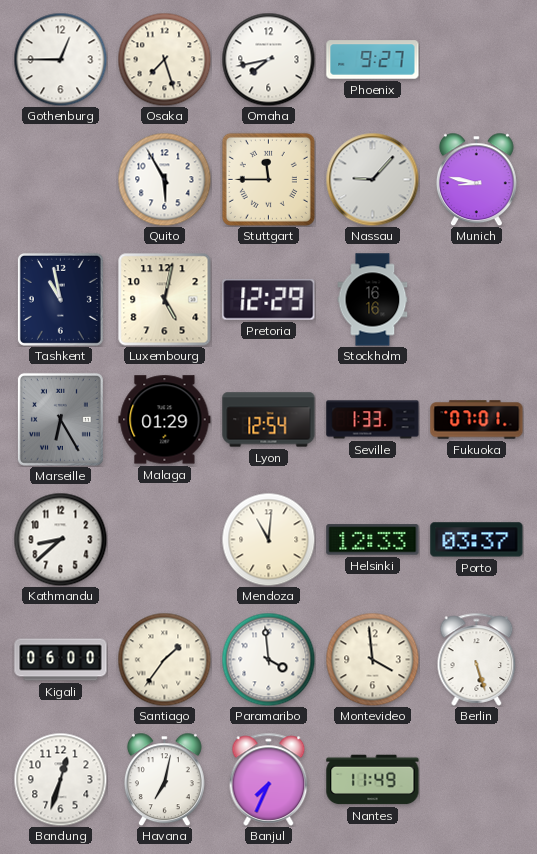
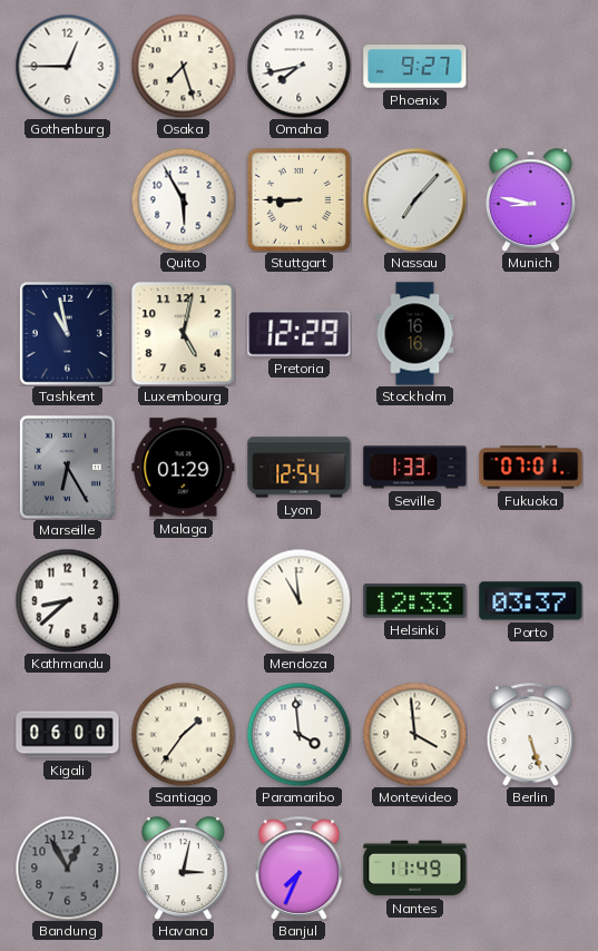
Stuttgart: 11:45 -> 8:45 (298, 199)
Nassau: 9:07 -> 7:07 (414, 199)
Mendoza: 11:01 -> 10:59 (298, 600)
Bandung: 12:33 -> 12:55 (67, 867)
Bandung dial: white -> grey (67, 867)
Havana: 7:02 -> 3:02 (183, 867)
